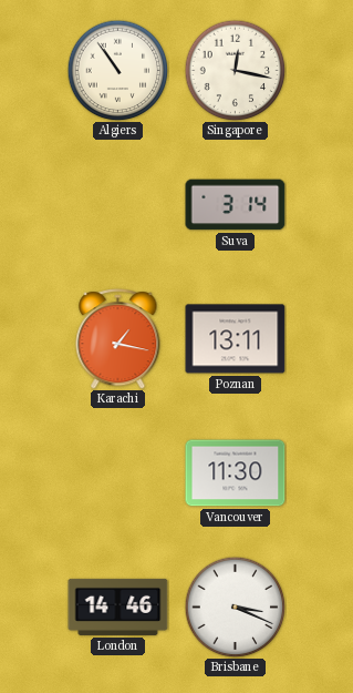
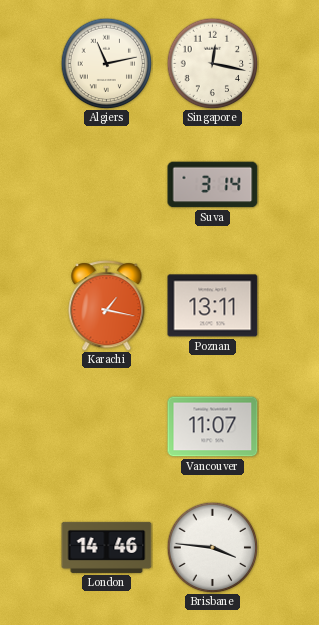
Algiers: 10:54 -> 11:13 (106, 63)
Vancouver: 11:30 -> 11:07 (213, 427)
Brisbane: 3:19 -> 3:46 (212, 547)
